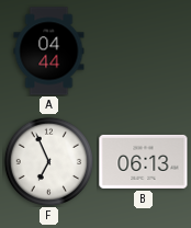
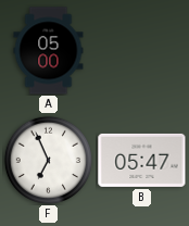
A: 04:44 -> 05:00 (49, 51)
B: 06:13 -> 05:47 (142, 160)
